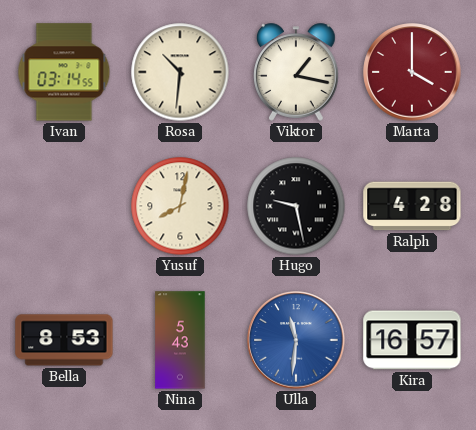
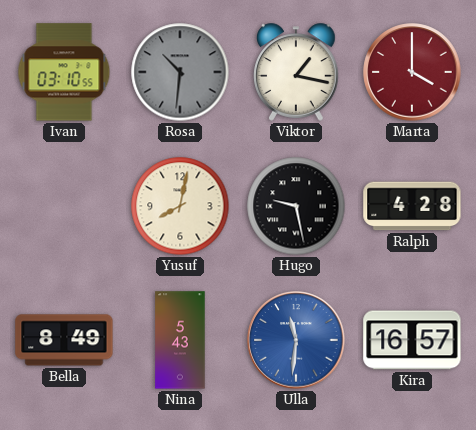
Ivan: 03:14 -> 03:10 (64, 72)
Rosa dial: cream -> grey (180, 72)
Bella: 8:53 -> 8:49 (64, 340)
